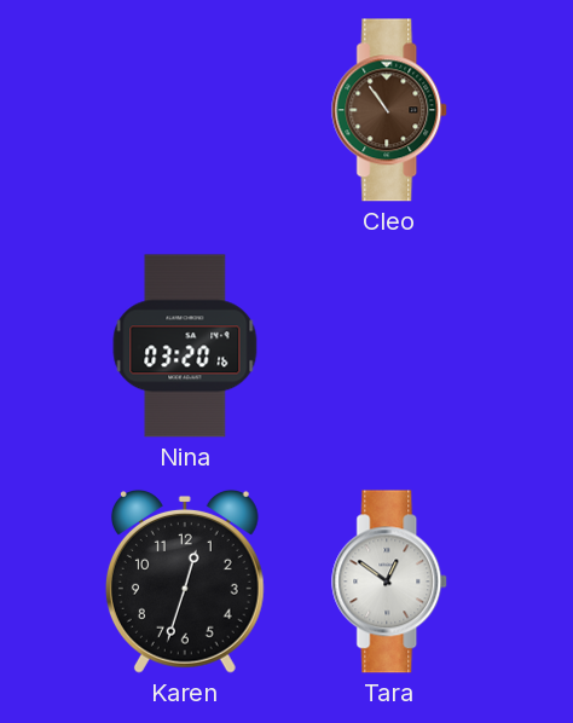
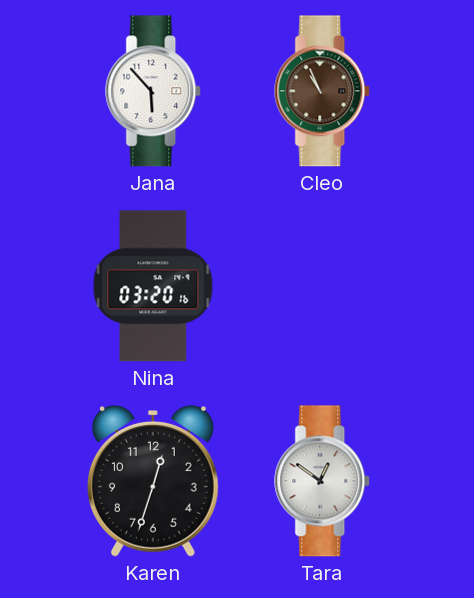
Jana: none -> 5:53 (154, 91)
Cleo: 10:54 -> 10:56 (323, 91)
